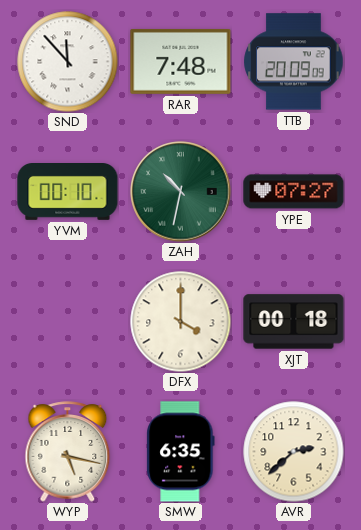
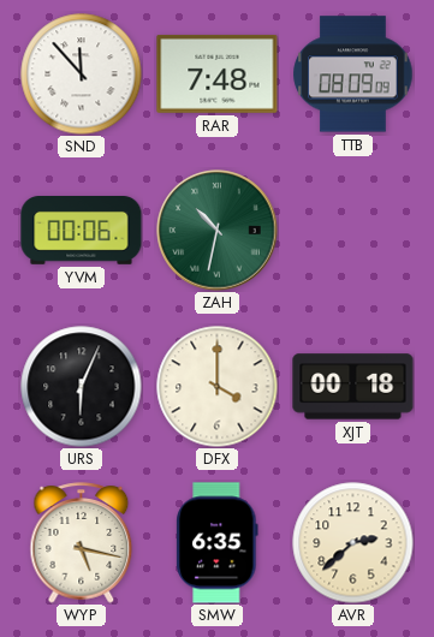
TTB: 20:09 -> 08:09 (353, 75)
YVM: 00:10 -> 00:06 (82, 231)
YPE: 07:27 -> none (294, 192)
URS: none -> 6:04 (82, 387)
